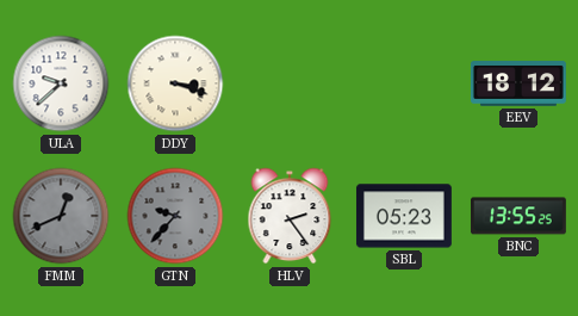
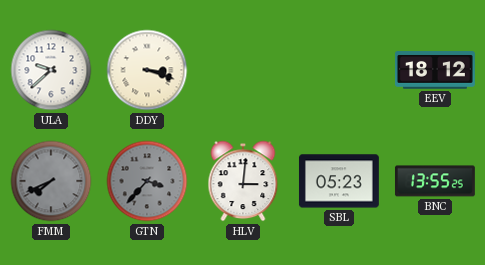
FMM: 12:41 -> 7:41 (51, 181)
GTN: 9:37 -> 3:37 (147, 181)
HLV: 2:24 -> 3:01 (243, 181)
